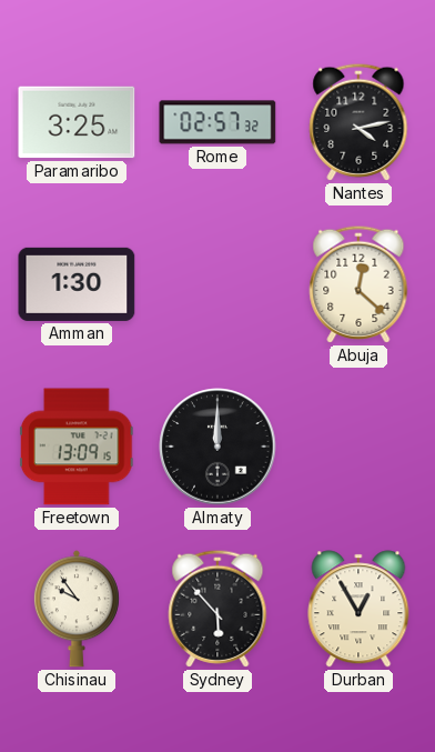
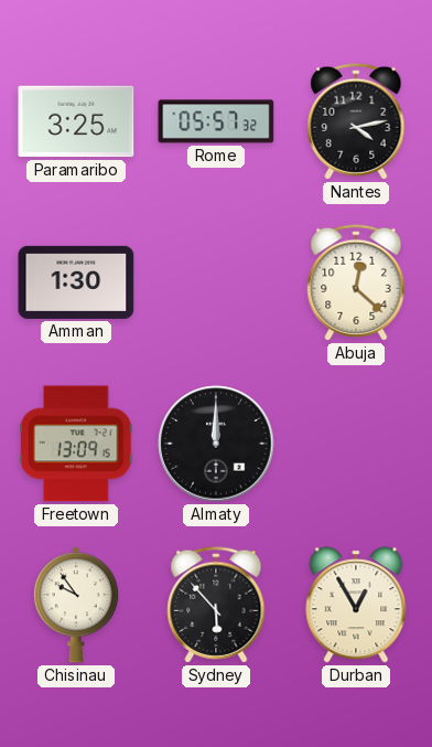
Rome: 02:57 -> 05:57 (216, 121)
